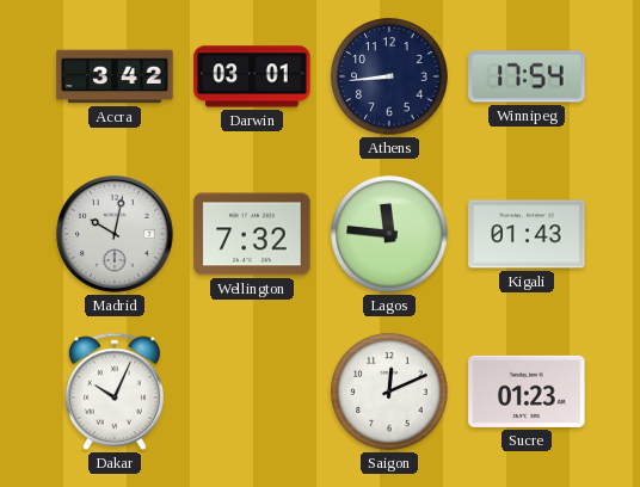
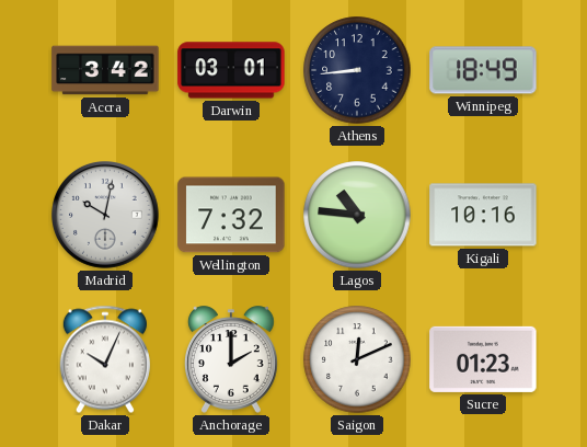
Winnipeg: 17:54 -> 18:49 (483, 70)
Lagos: 11:46 -> 10:46 (357, 215)
Kigali: 01:43 -> 10:16 (483, 215)
Anchorage: none -> 2:00 (231, 359)
